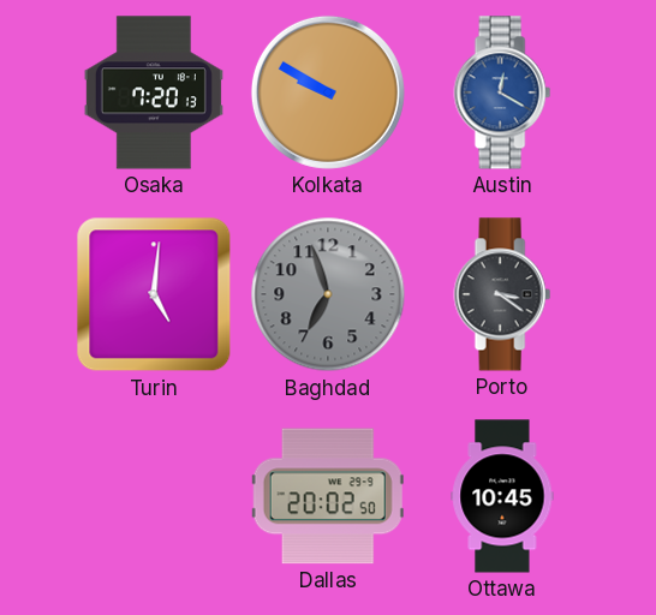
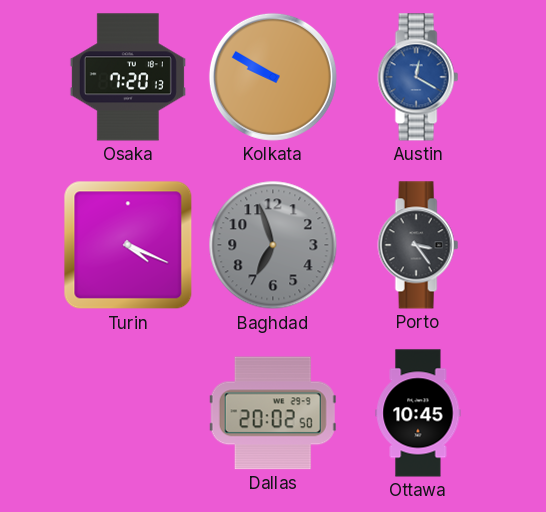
Turin: 5:01 -> 4:19 (128, 245)
Porto: 3:21 -> 3:24 (418, 245)
